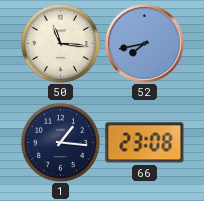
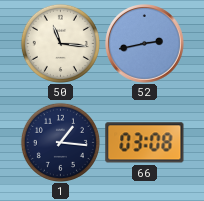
52: 7:43 -> 2:43 (145, 44)
66: 23:08 -> 03:08 (145, 143)
